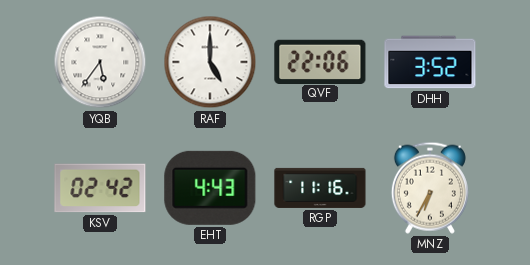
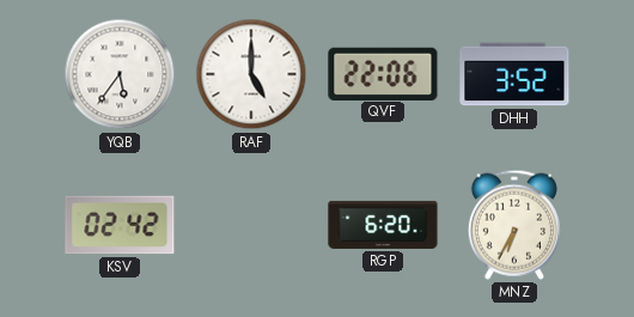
EHT: 4:43 -> none (210, 188)
RGP: 11:16 -> 6:20 (383, 225)
